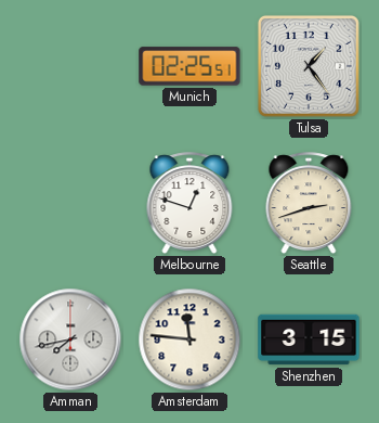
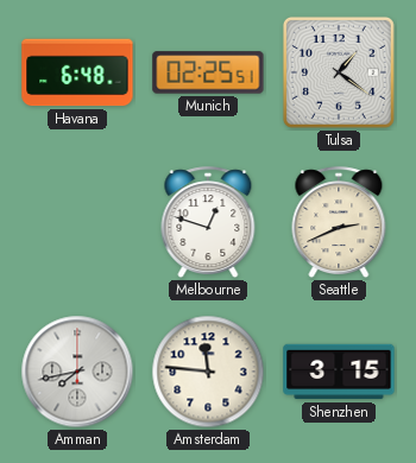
Havana: none -> 6:48 (77, 72)
Tulsa: 1:24 -> 1:21 (339, 72)
Seattle: 2:42 -> 2:41 (339, 223)
